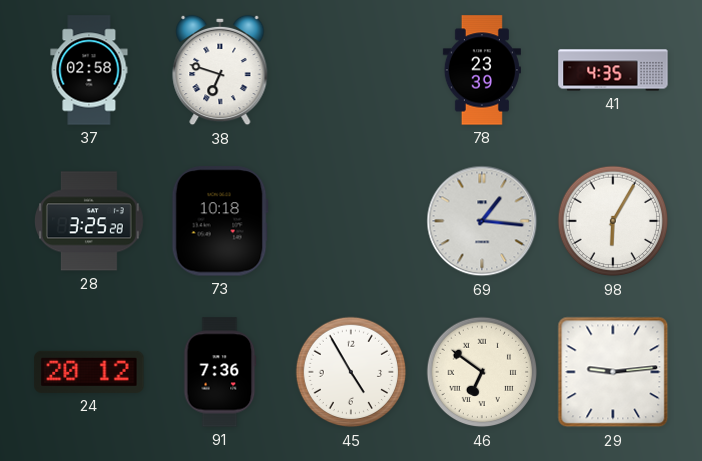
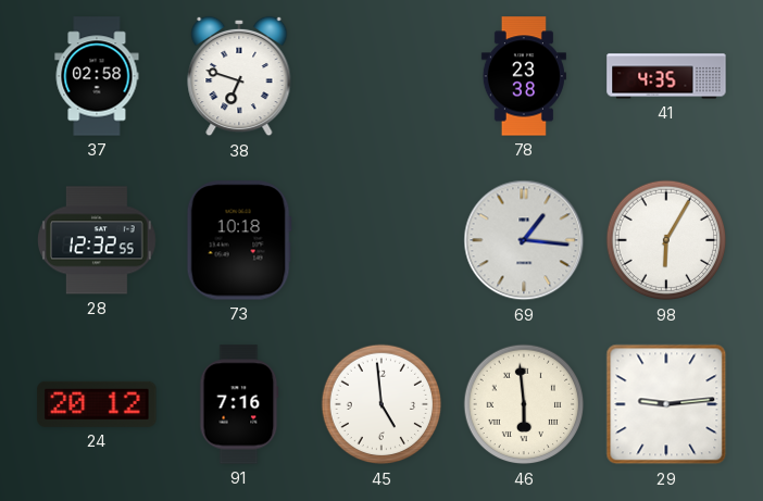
78: 23:39 -> 23:38 (524, 76)
28: 3:25 -> 12:32 (98, 240)
91: 7:36 -> 7:16 (239, 404)
45: 4:55 -> 4:59 (381, 404)
46: 6:51 -> 5:59 (524, 404)
